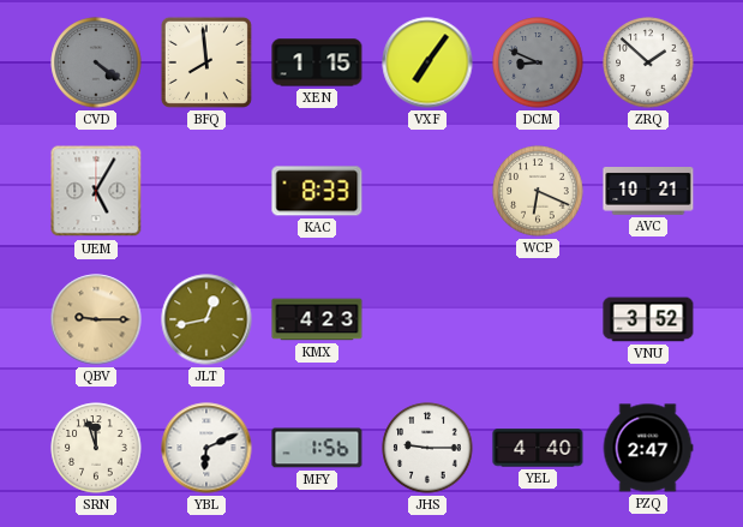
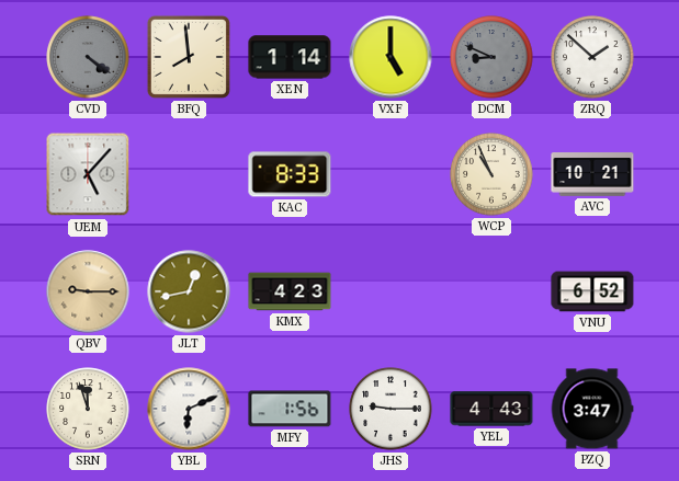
XEN: 1:15 -> 1:14 (290, 57)
VXF: 7:06 -> 5:00 (391, 57)
UEM: 5:05 -> 5:07 (88, 174)
WCP: 6:19 -> 10:56 (491, 174)
VNU: 3:52 -> 6:52 (592, 291)
YEL: 4:40 -> 4:43 (491, 409)
PZQ: 2:47 -> 3:47 (592, 409)
